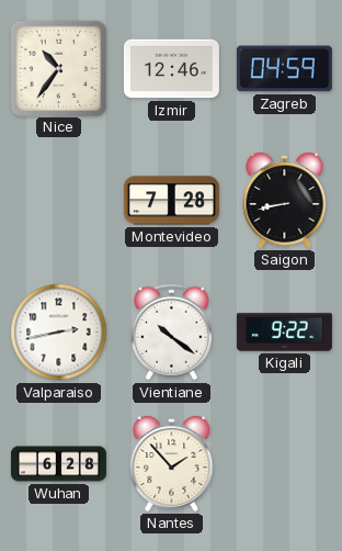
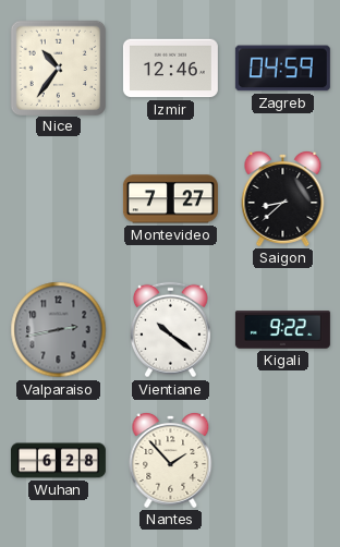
Montevideo: 7:28 -> 7:27 (170, 199)
Saigon: 8:43 -> 8:38 (283, 199)
Valparaiso dial: white -> grey (59, 330)
